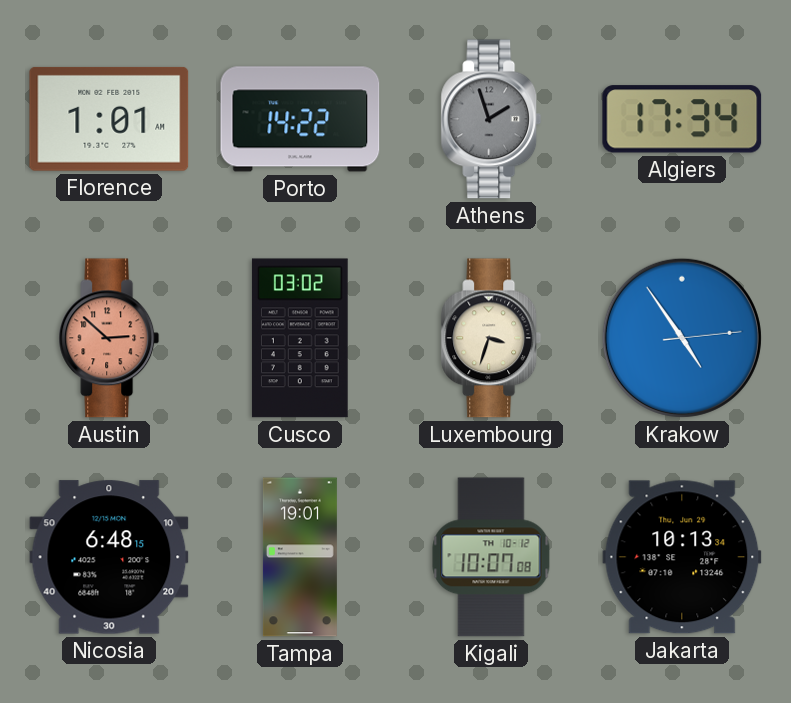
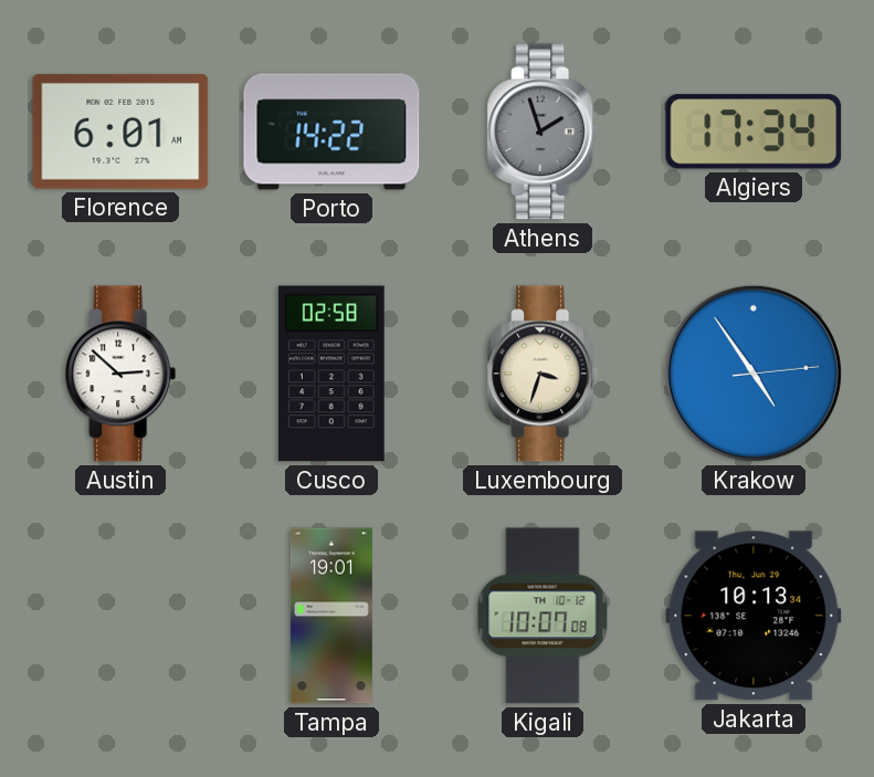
Florence: 1:01 -> 6:01 (120, 132)
Austin dial: salmon -> white (120, 374)
Cusco: 03:02 -> 02:58 (331, 374)
Nicosia: 6:48 -> none (109, 557)
